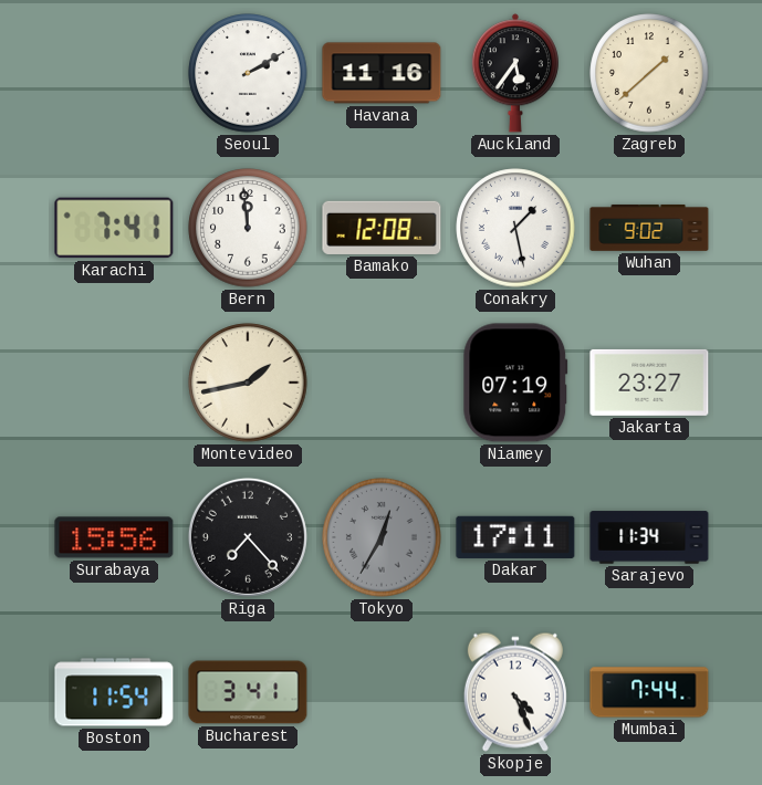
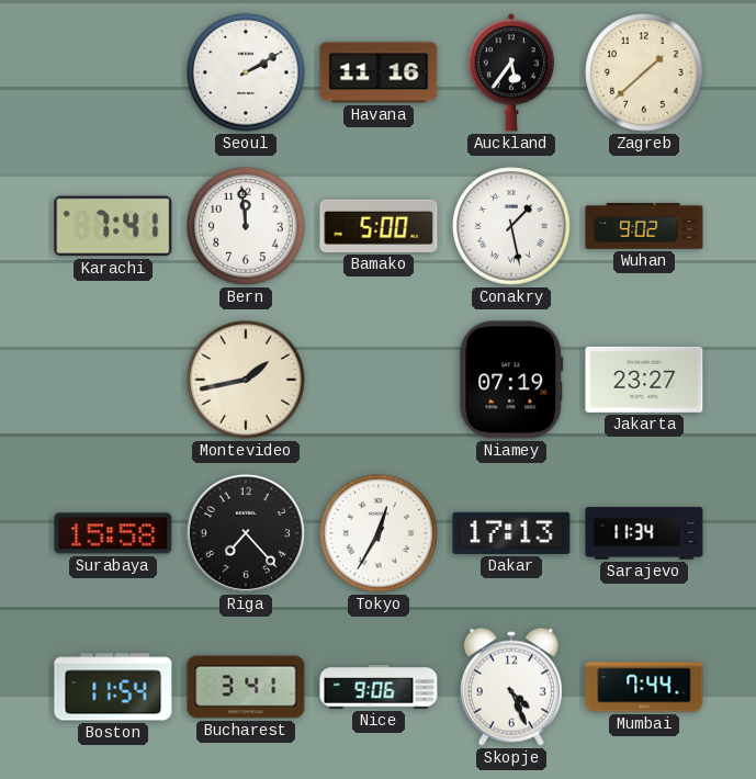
Bamako: 12:08 -> 5:00 (379, 226)
Surabaya: 15:56 -> 15:58 (113, 533)
Tokyo dial: grey -> white (379, 533)
Dakar: 17:11 -> 17:13 (511, 533)
Nice: none -> 9:06 (379, 687)
